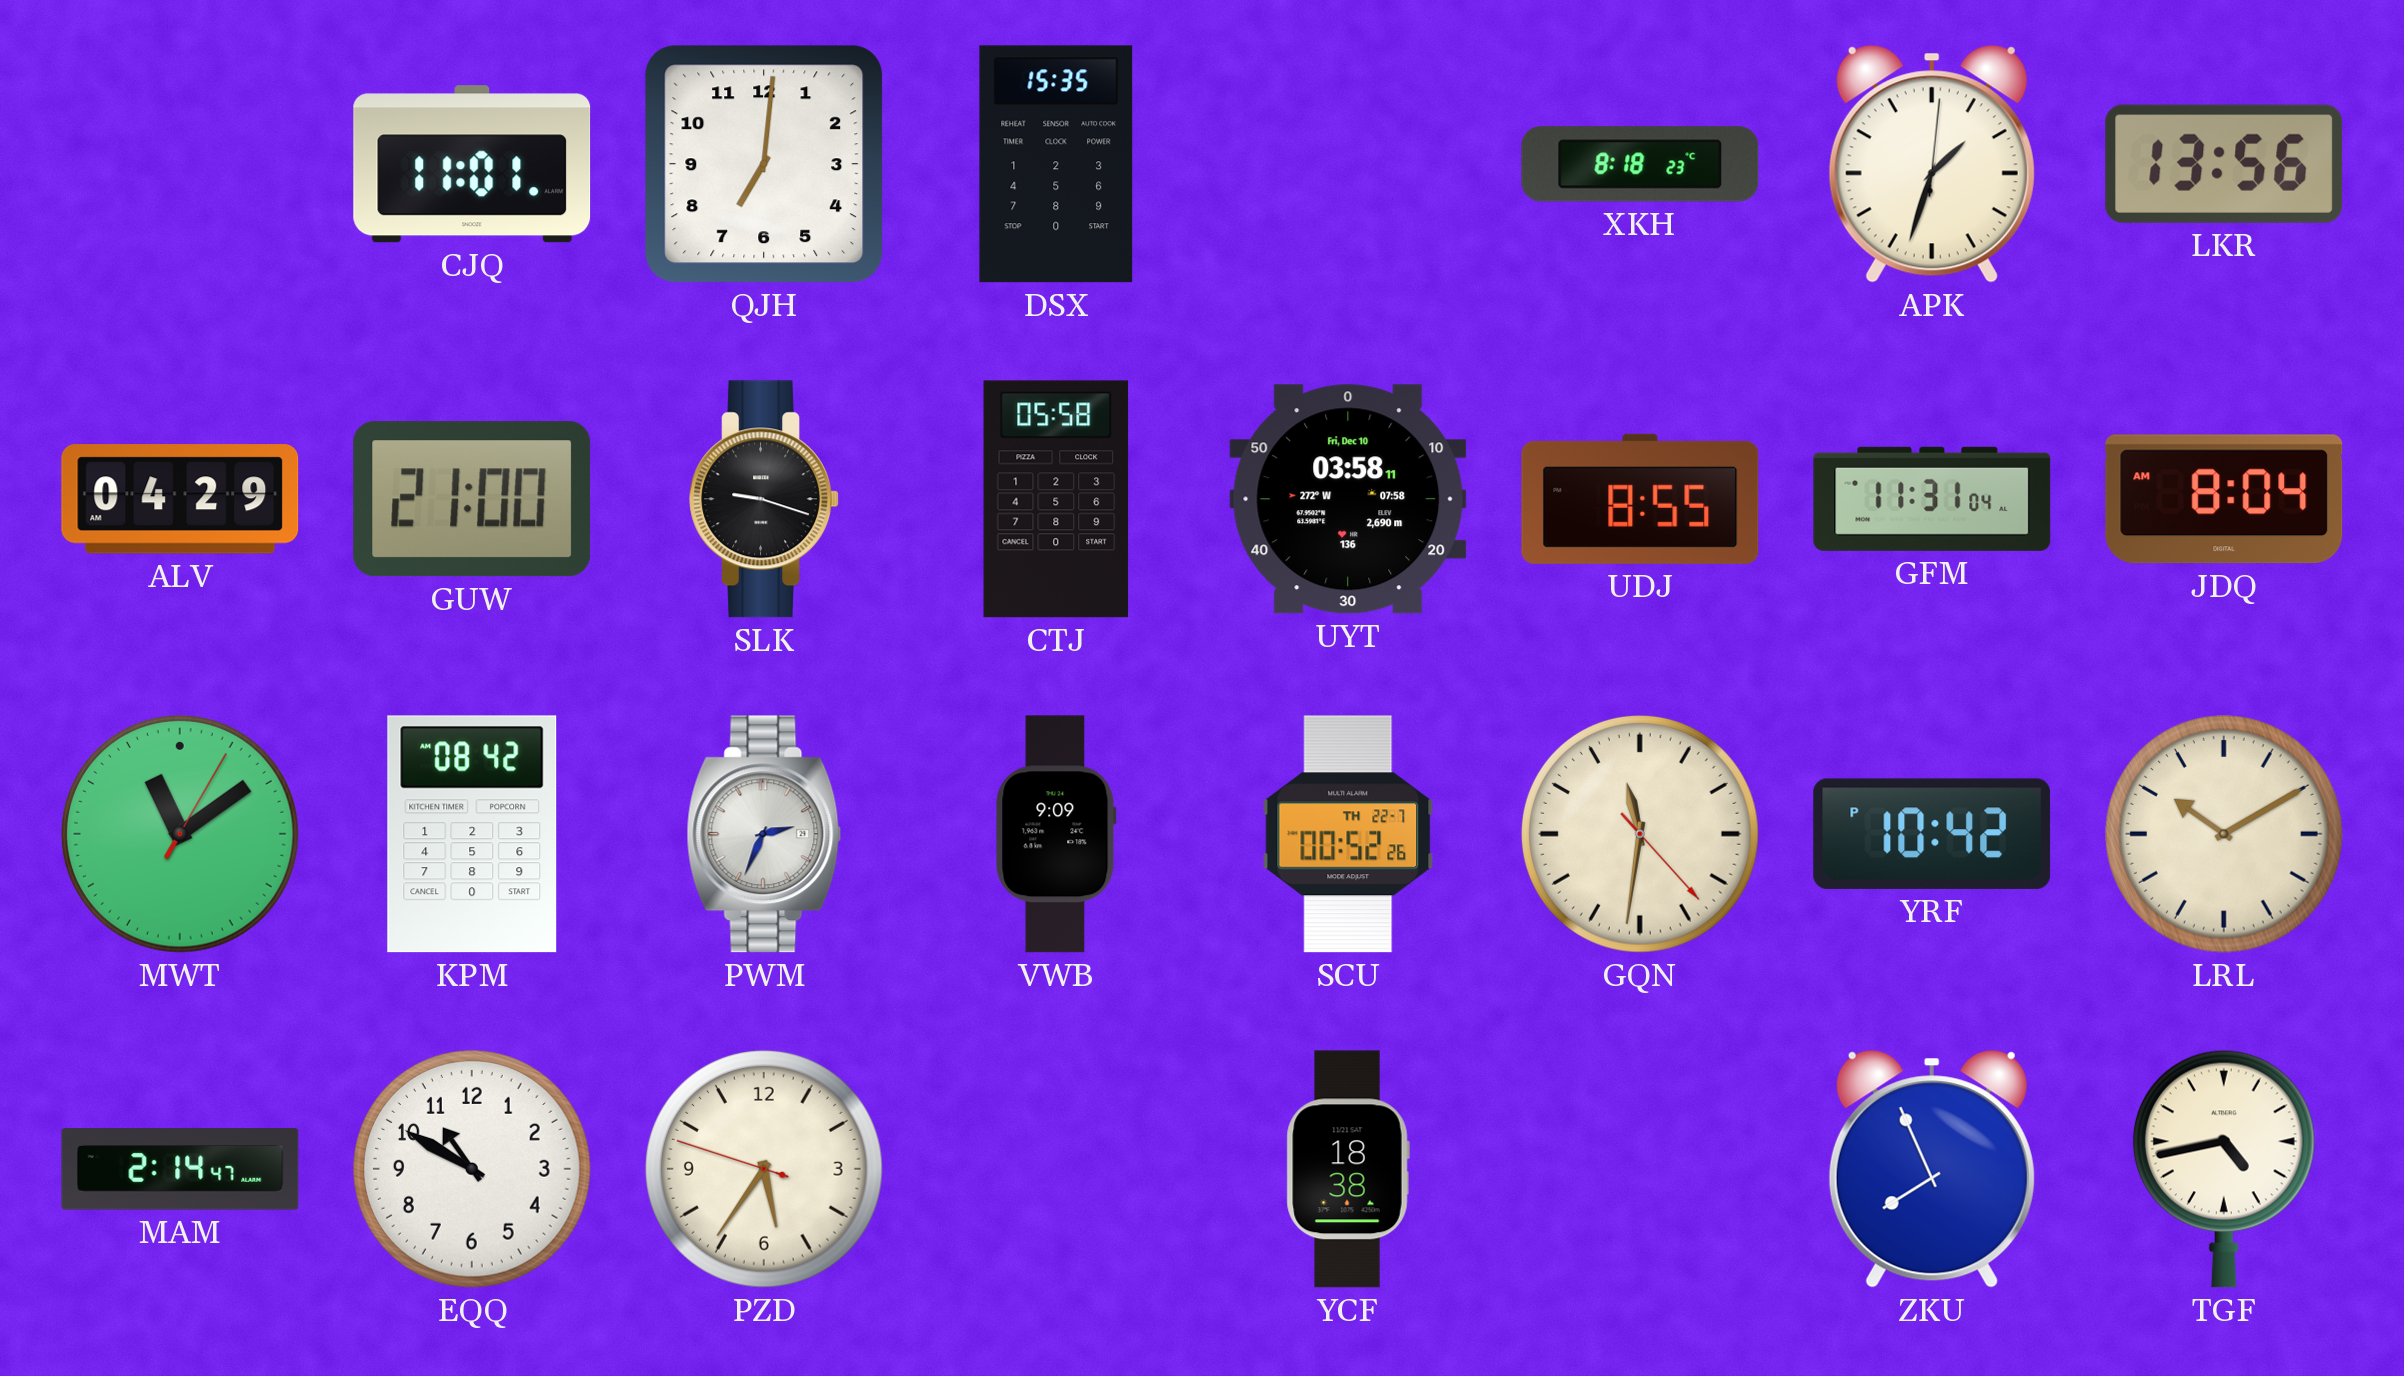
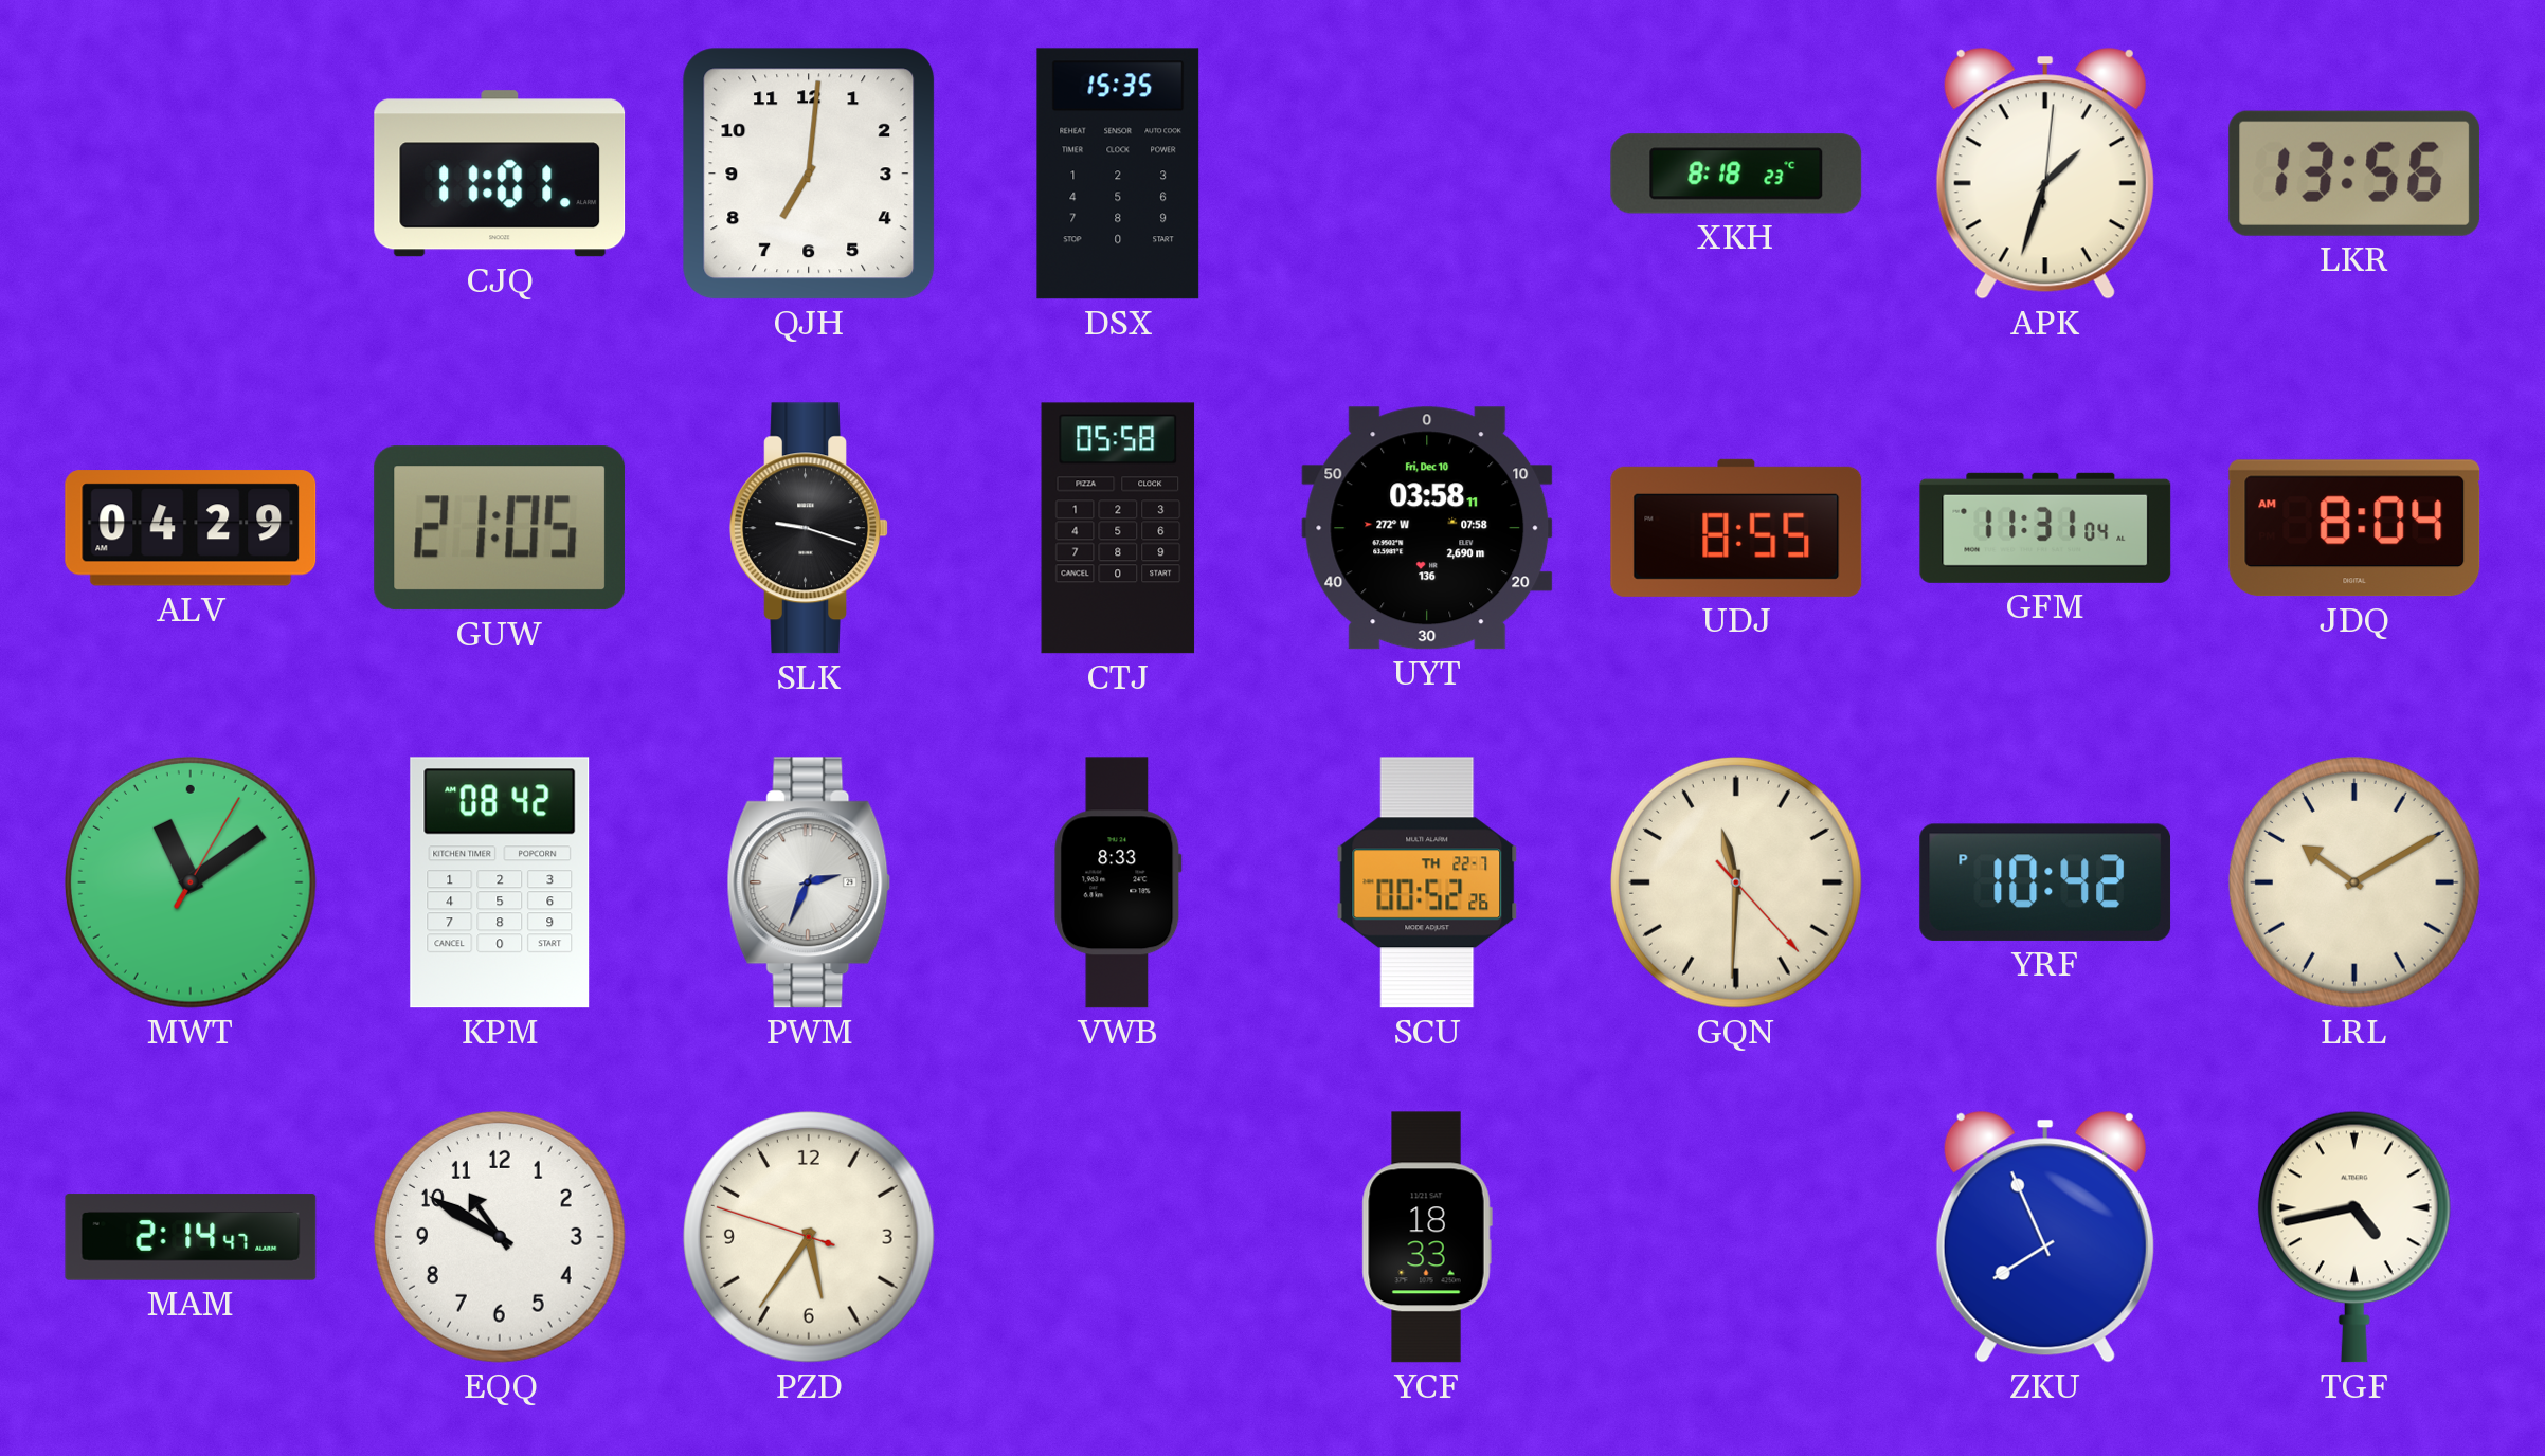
GUW: 21:00 -> 21:05 (500, 528)
VWB: 9:09 -> 8:33 (1118, 882)
GQN: 11:31 -> 11:30 (1736, 882)
YCF: 18:38 -> 18:33 (1427, 1237)
